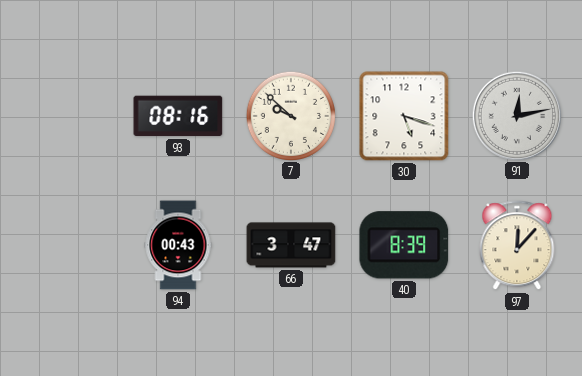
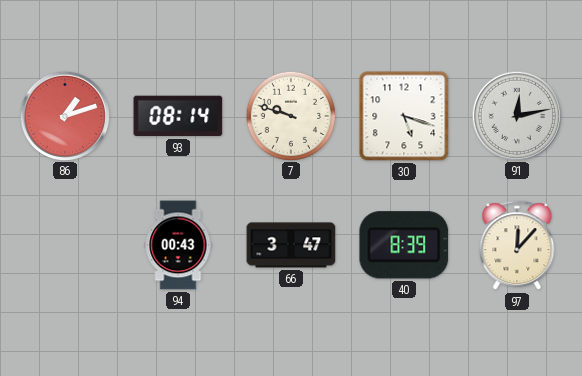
86: none -> 1:12 (64, 115)
93: 08:16 -> 08:14 (178, 116)
7: 9:52 -> 9:48 (290, 115)
